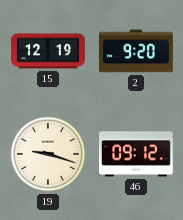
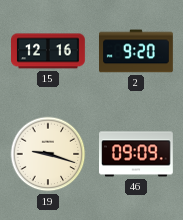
15: 12:19 -> 12:16 (49, 51)
46: 09:12 -> 09:09 (137, 154)
